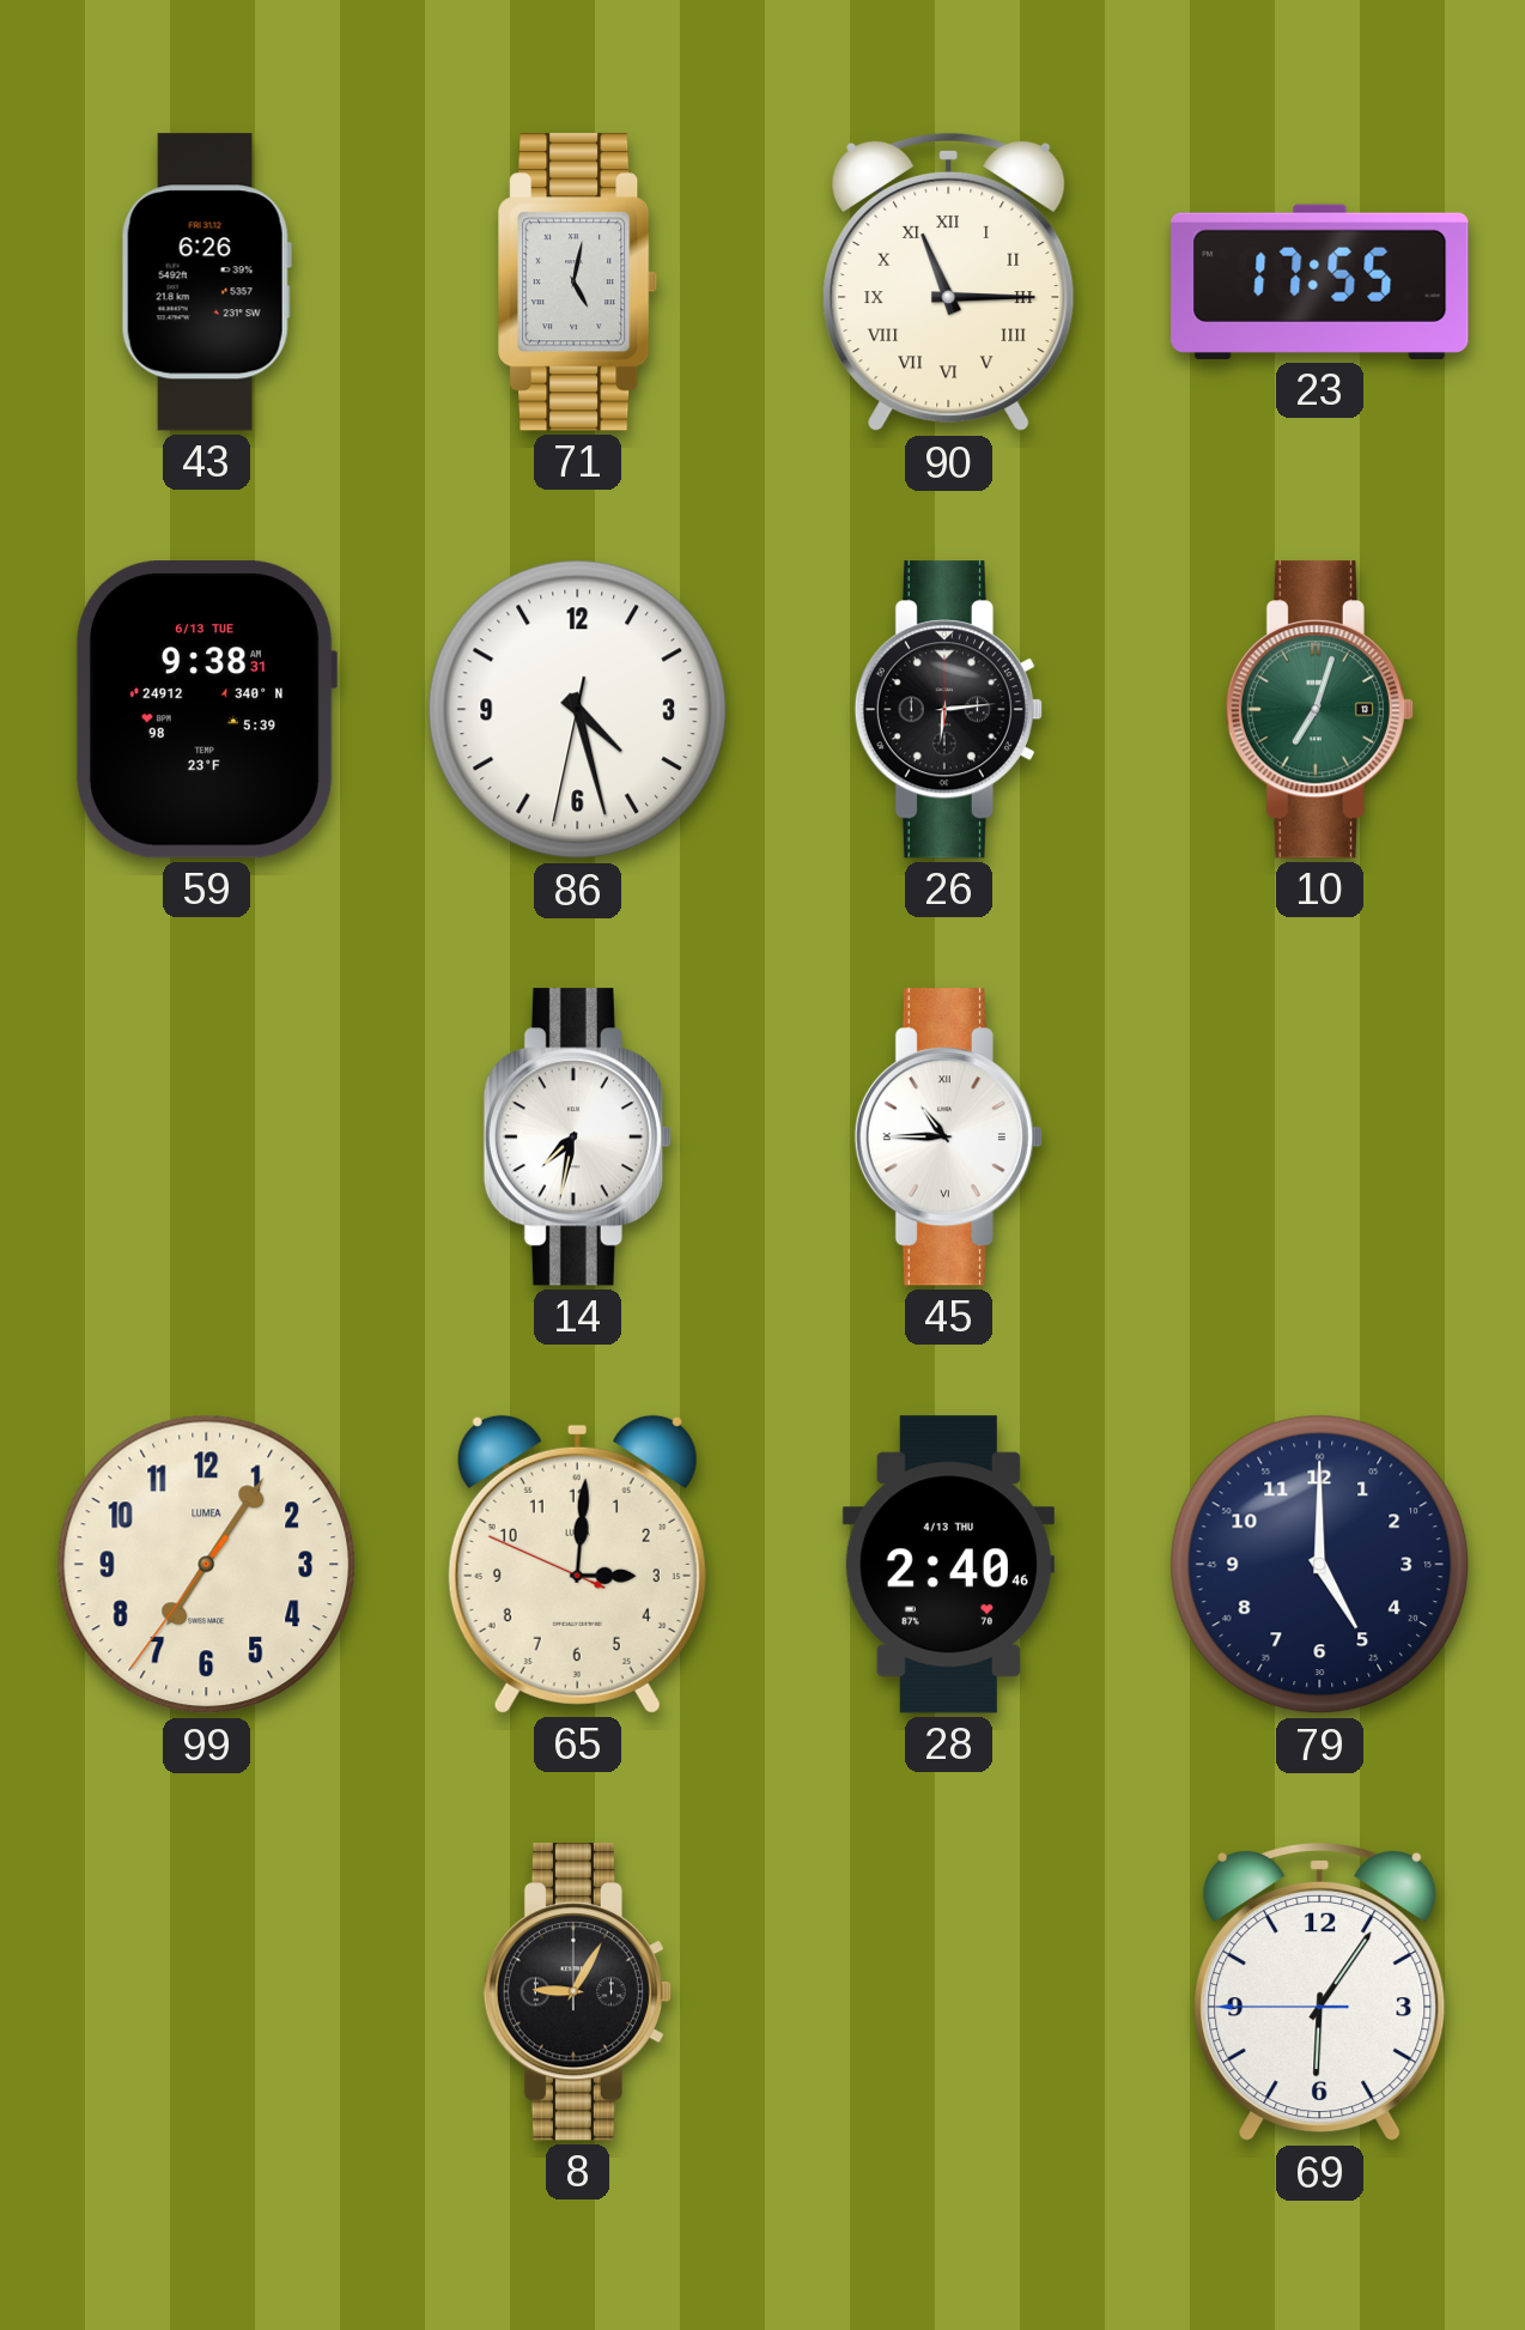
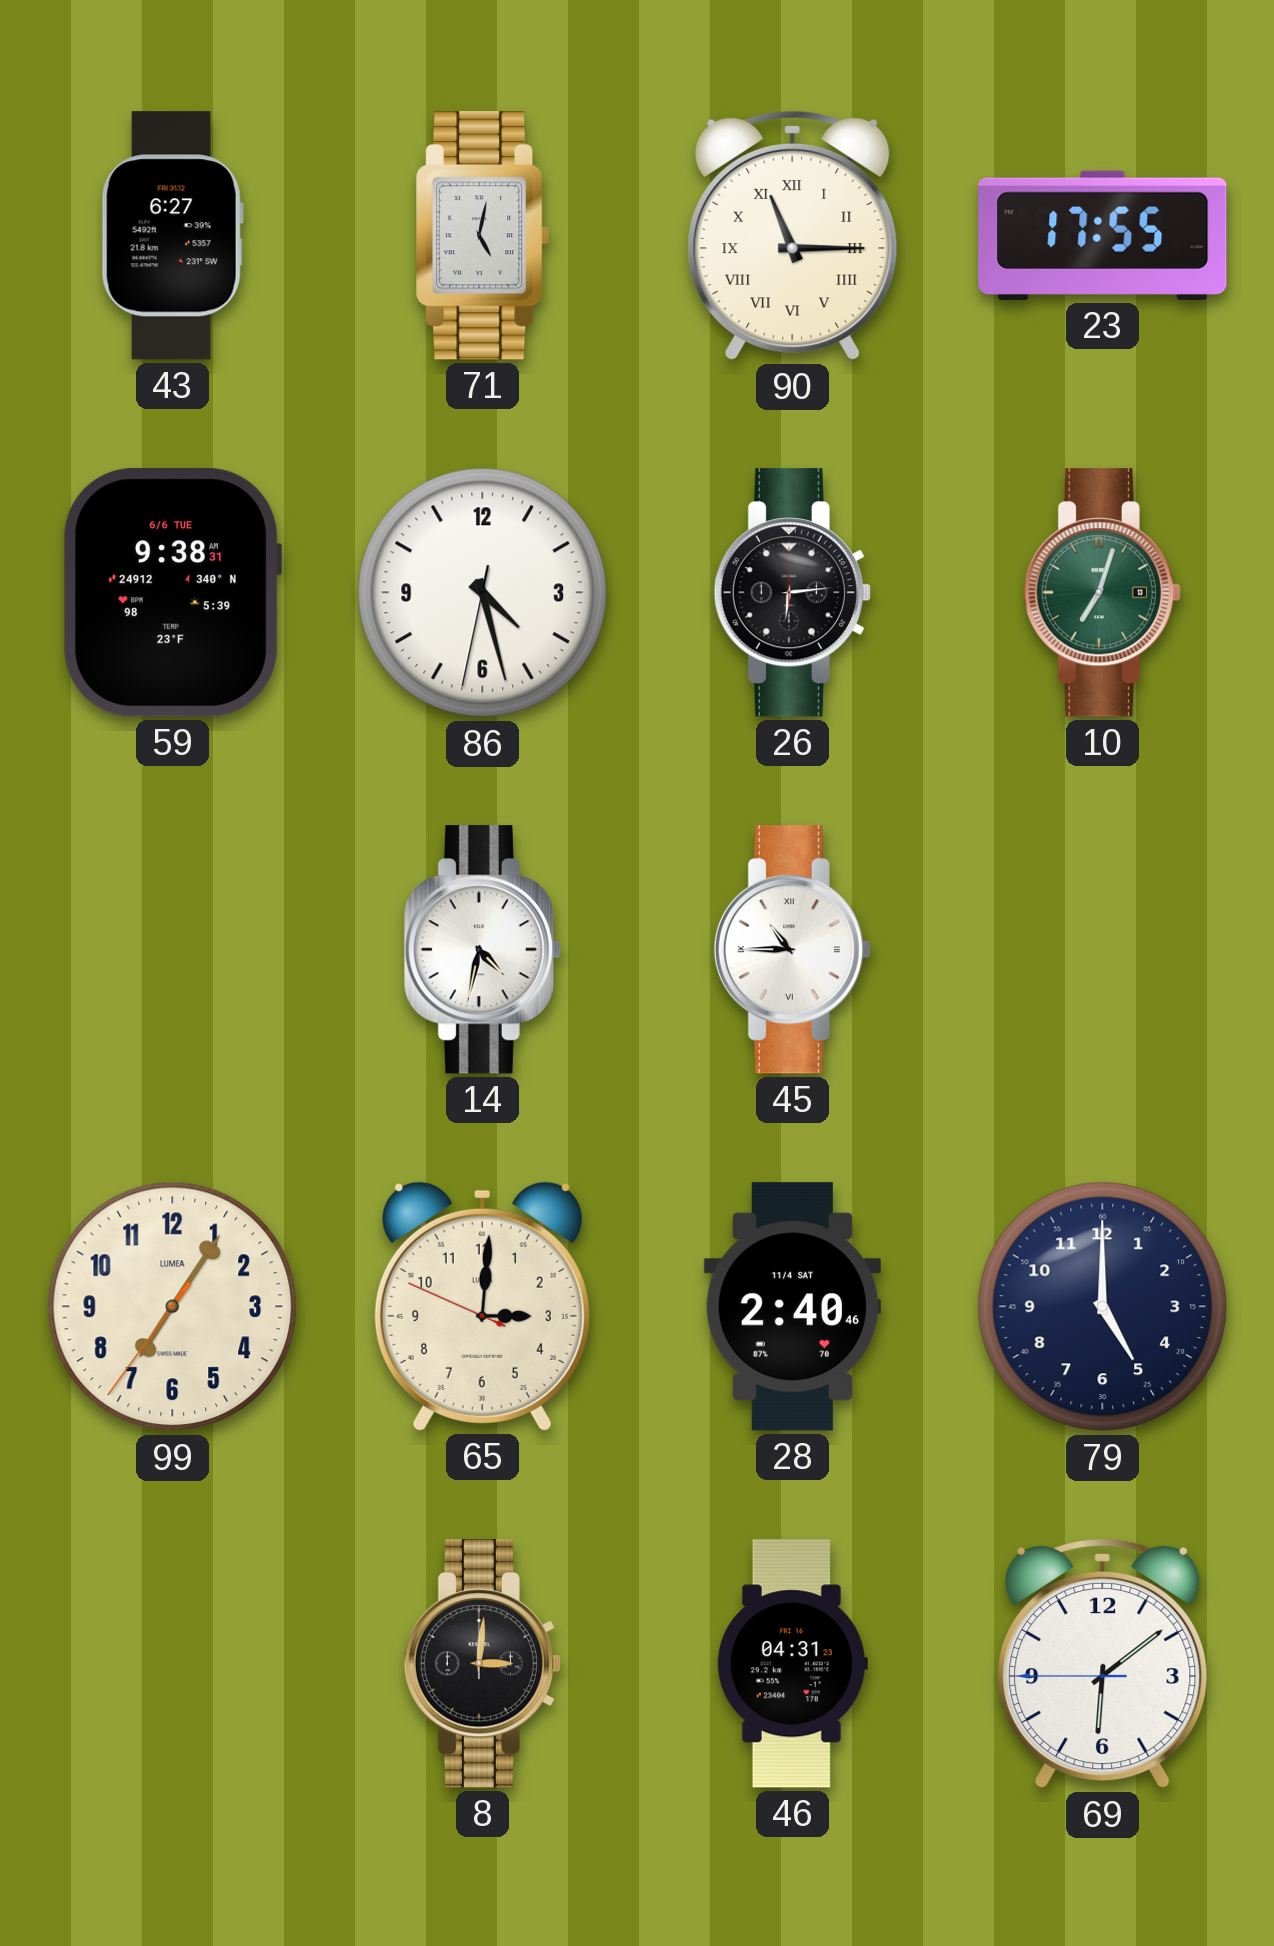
43: 6:26 -> 6:27 (172, 236)
59 date: 6/13 TUE -> 6/6 TUE (172, 593)
14: 7:32 -> 4:32 (482, 950)
28 date: 4/13 THU -> 11/4 SAT (792, 1307)
8: 9:05 -> 3:01 (482, 1664)
46: none -> 04:31 (792, 1664)
69: 6:05 -> 6:08 (1103, 1664)
